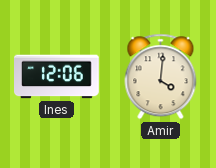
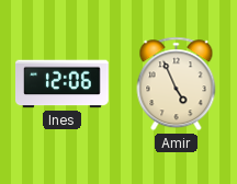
Amir: 4:01 -> 4:56 (177, 84)
